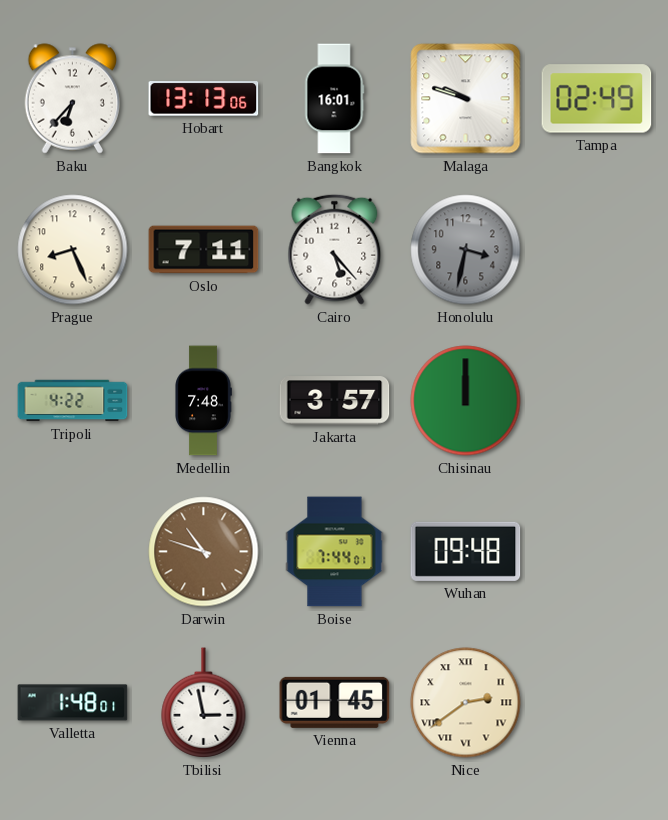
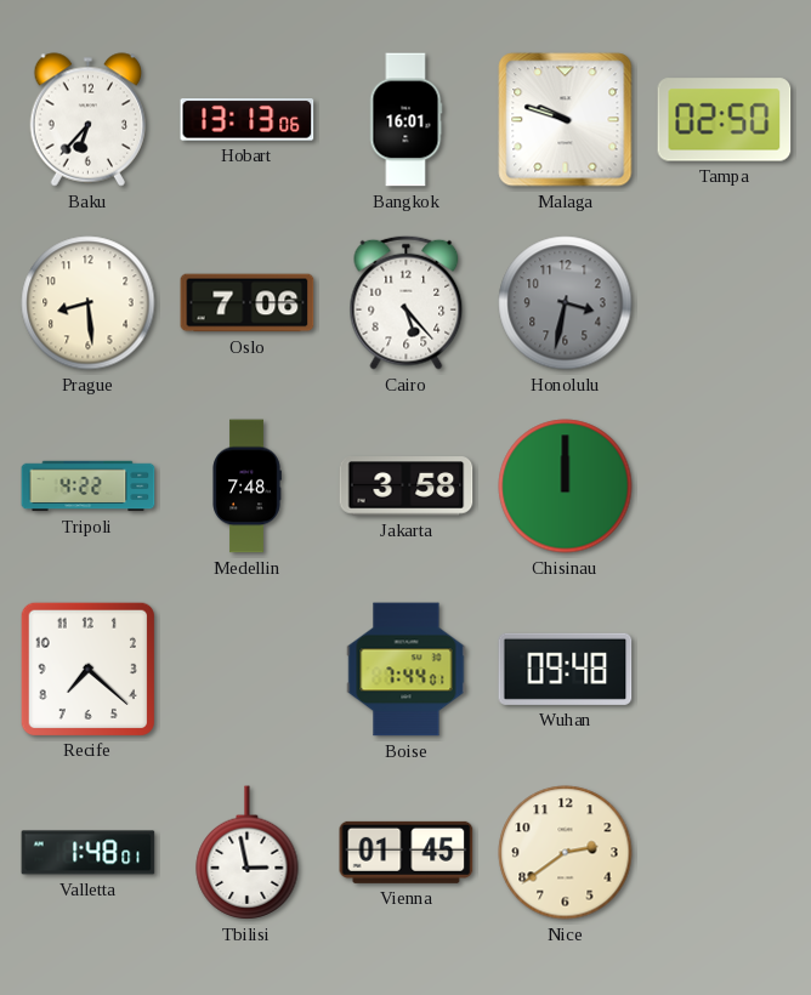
Tampa: 02:49 -> 02:50 (725, 120)
Prague: 8:26 -> 8:29 (89, 303)
Oslo: 7:11 -> 7:06 (248, 303)
Jakarta: 3:57 -> 3:58 (407, 487)
Recife: none -> 7:22 (87, 669)
Darwin: 10:48 -> none (204, 552)
Nice numerals: Roman -> Arabic (566, 853)
